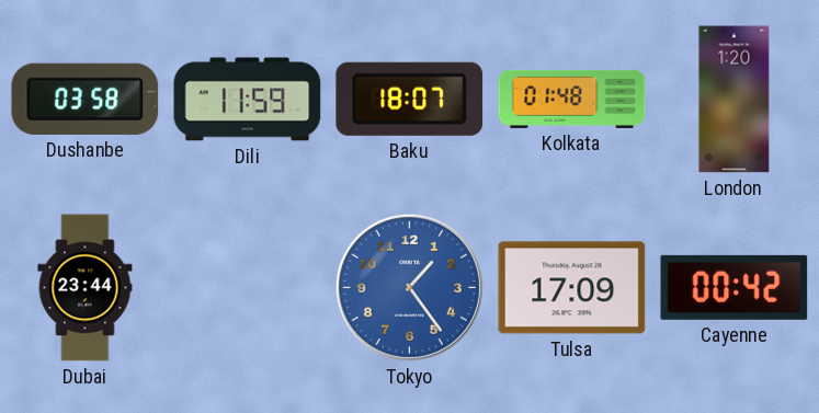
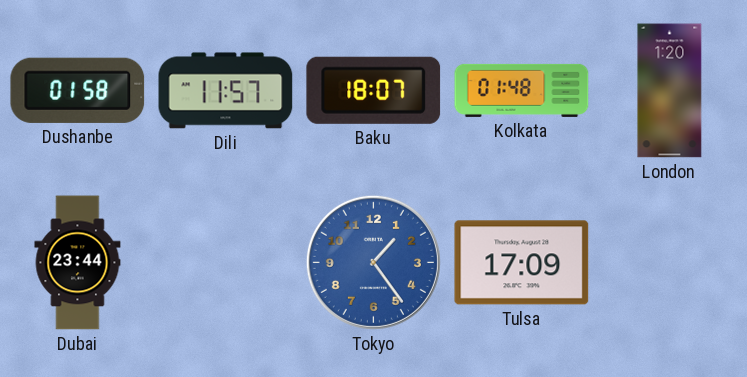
Dushanbe: 03:58 -> 01:58 (78, 90)
Dili: 11:59 -> 11:57 (226, 91)
Cayenne: 00:42 -> none (735, 287)
